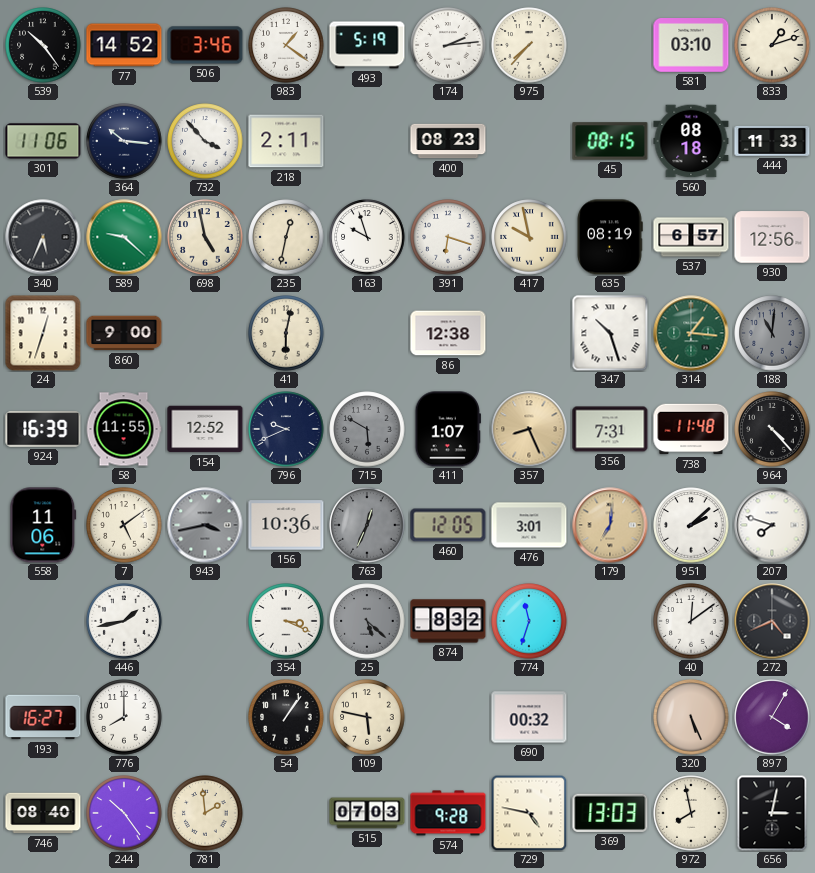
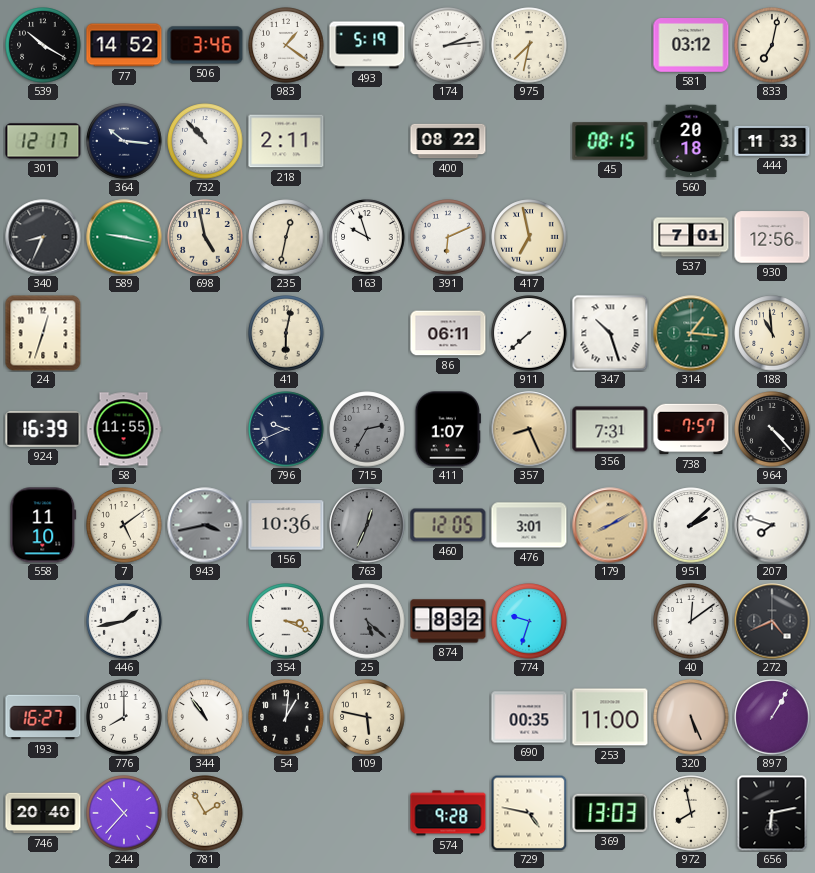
539: 10:24 -> 10:20 (43, 45)
975: 7:37 -> 7:32 (529, 45)
581: 03:10 -> 03:12 (691, 46)
833: 1:12 -> 7:02 (772, 45)
301: 11:06 -> 12:17 (43, 141)
732: 3:53 -> 10:53 (205, 141)
400: 08:23 -> 08:22 (448, 141)
560: 08:18 -> 20:18 (691, 141)
340: 5:34 -> 8:34 (43, 237)
589: 9:22 -> 9:17 (124, 237)
391: 6:18 -> 6:11 (448, 237)
417: 9:58 -> 6:58 (529, 237)
635: 08:19 -> none (610, 237)
537: 6:57 -> 7:01 (691, 237)
860: 9:00 -> none (124, 333)
86: 12:38 -> 06:11 (448, 333)
911: none -> 7:38 (529, 333)
188: 11:01 -> 10:59 (772, 333)
188 dial: grey -> cream (772, 333)
154: 12:52 -> none (205, 429)
715: 5:50 -> 2:35 (367, 429)
738: 11:48 -> 7:57 (691, 429)
558: 11:06 -> 11:10 (43, 525)
179: 7:01 -> 8:10 (610, 525)
774: 11:33 -> 9:33 (529, 621)
344: none -> 10:54 (205, 717)
54: 1:06 -> 1:01 (286, 717)
690: 00:32 -> 00:35 (529, 717)
253: none -> 11:00 (610, 717)
897: 4:05 -> 1:05 (772, 717)
746: 08:40 -> 20:40 (43, 813)
244: 10:24 -> 10:37 (124, 813)
781: 1:59 -> 1:55 (205, 813)
515: 07:03 -> none (367, 813)
656: 3:02 -> 6:13 (772, 813)
